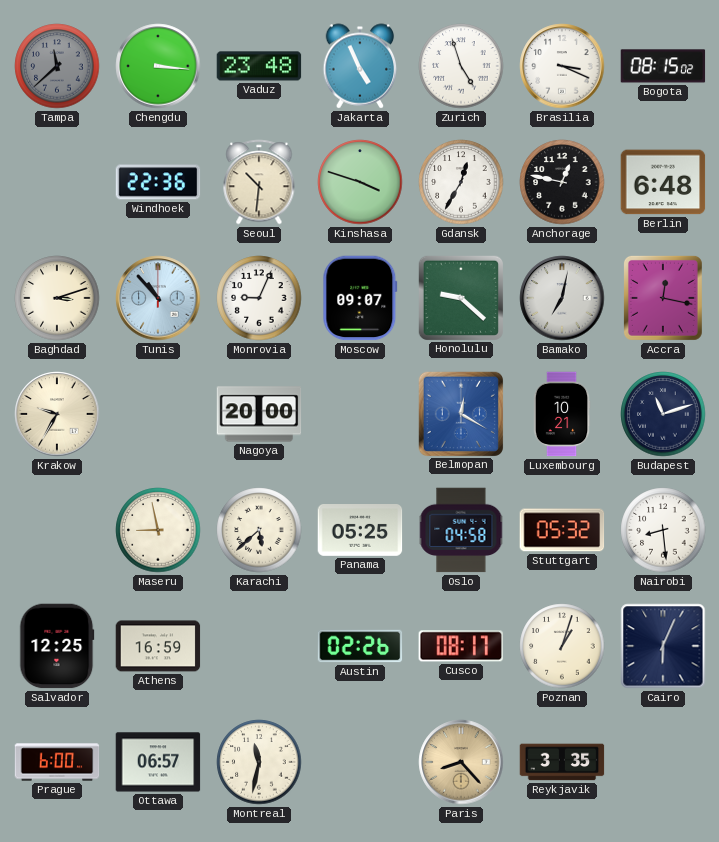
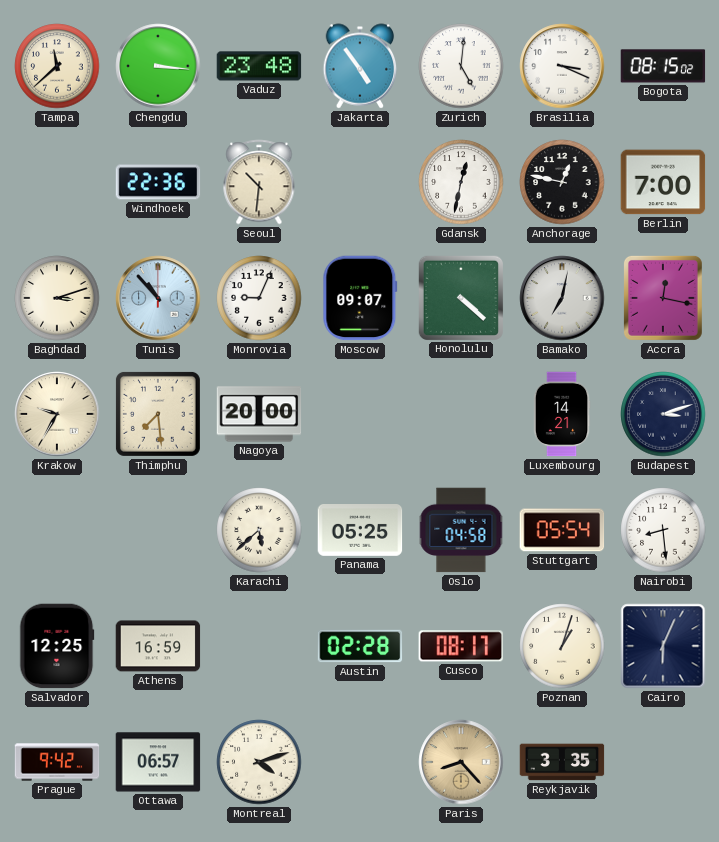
Tampa dial: grey -> cream (57, 66)
Jakarta: 4:56 -> 4:54 (360, 66)
Zurich: 4:57 -> 5:01 (461, 66)
Kinshasa: 3:48 -> none (360, 182)
Gdansk: 12:35 -> 12:32 (461, 182)
Berlin: 6:48 -> 7:00 (663, 182)
Honolulu: 9:22 -> 4:22 (460, 297)
Thimphu: none -> 7:29 (158, 414)
Belmopan: 12:20 -> none (460, 413)
Luxembourg: 10:21 -> 14:21 (562, 414)
Budapest: 11:12 -> 3:12 (663, 414)
Maseru: 8:58 -> none (158, 530)
Stuttgart: 05:32 -> 05:54 (562, 530)
Austin: 02:26 -> 02:28 (360, 646)
Prague: 6:00 -> 9:42 (57, 762)
Montreal: 11:32 -> 4:12 (259, 762)
